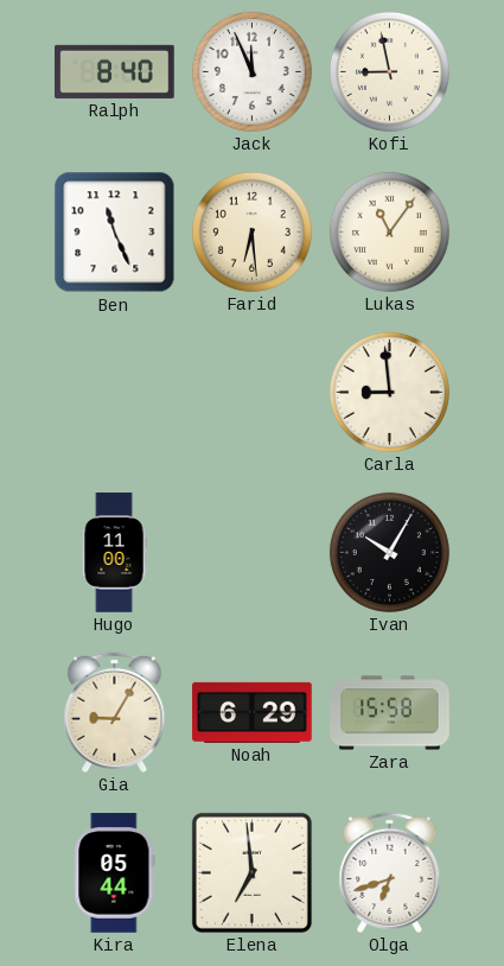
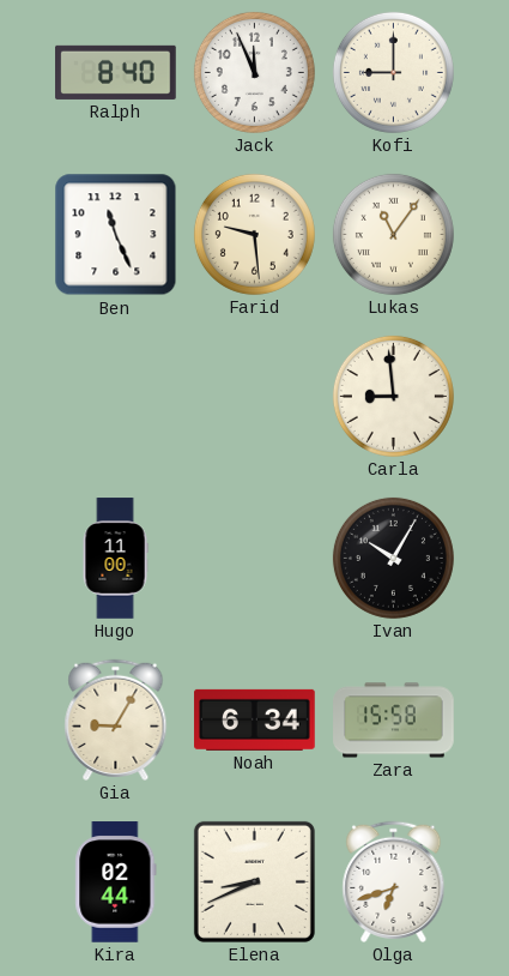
Kofi: 8:58 -> 9:00 (393, 72)
Farid: 6:29 -> 9:29 (254, 234)
Noah: 6:29 -> 6:34 (255, 719)
Kira: 05:44 -> 02:44 (116, 882)
Elena: 6:59 -> 8:41 (254, 881)
